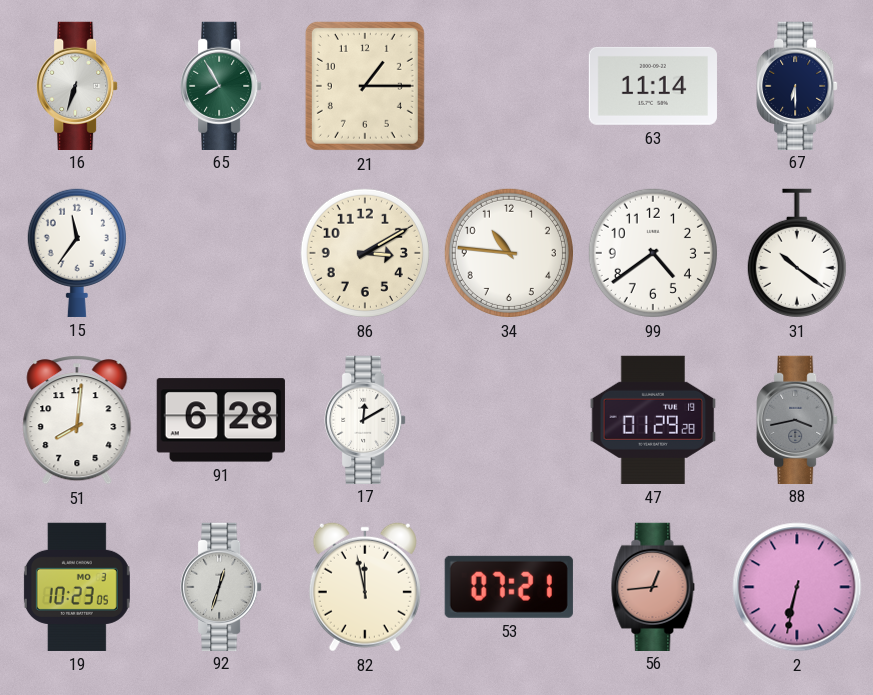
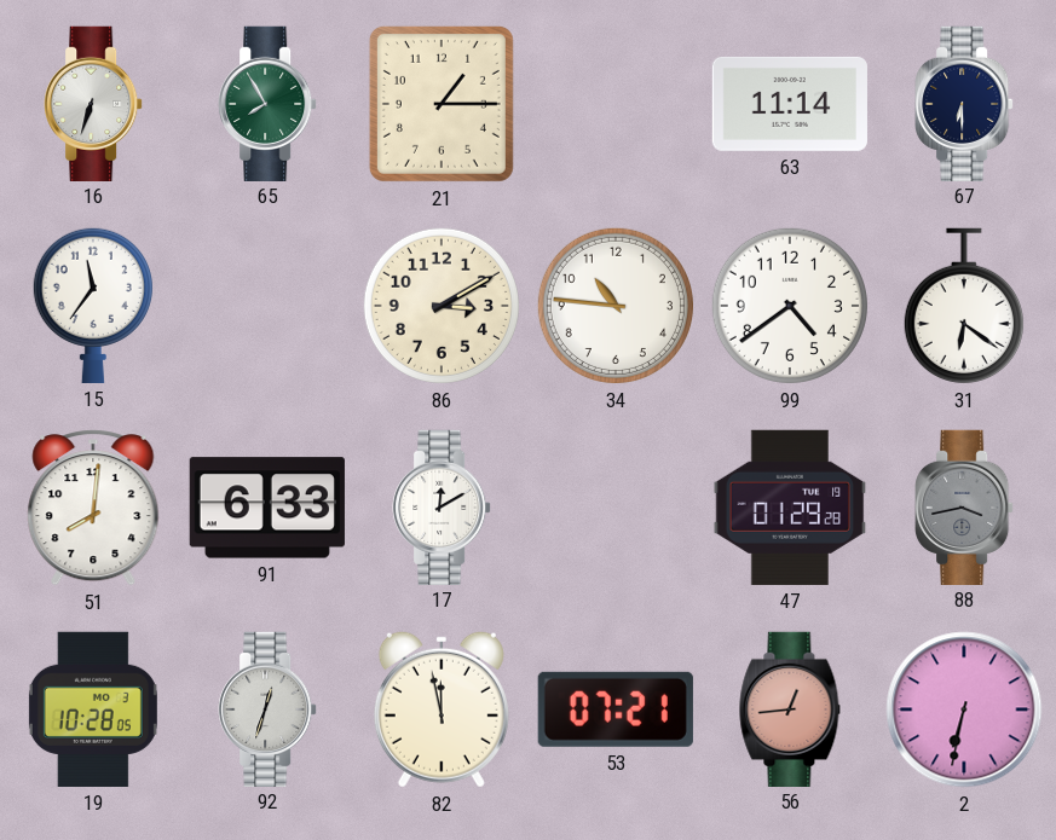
31: 10:21 -> 6:21 (964, 306)
91: 6:28 -> 6:33 (267, 508)
19: 10:23 -> 10:28 (93, 709)
